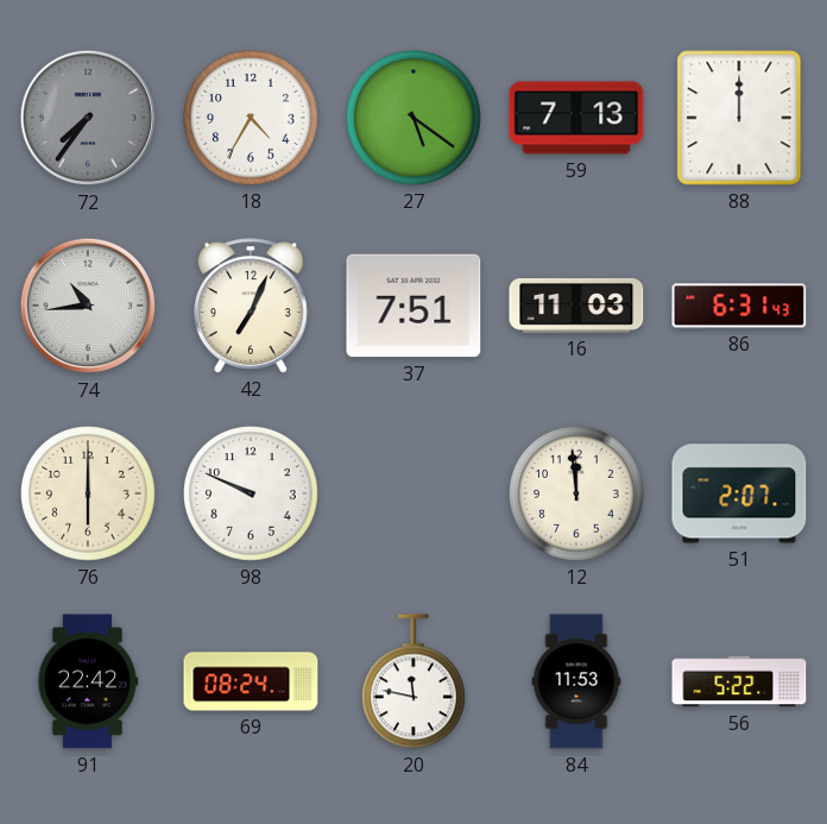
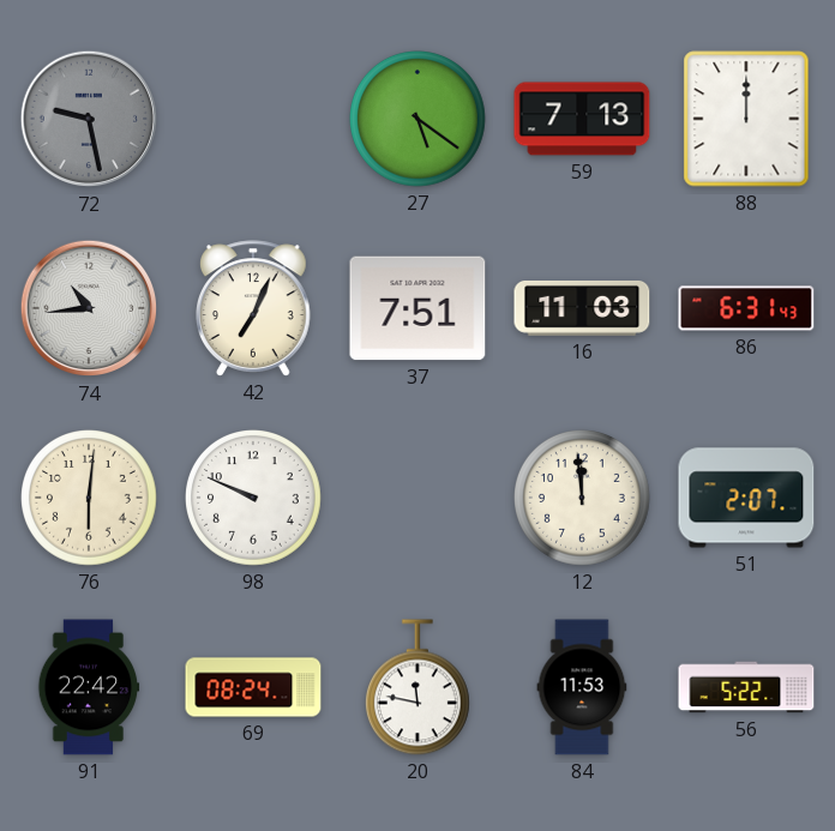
72: 7:36 -> 9:28 (89, 119)
18: 4:35 -> none (252, 119)
76: 6:00 -> 6:01 (90, 499)
